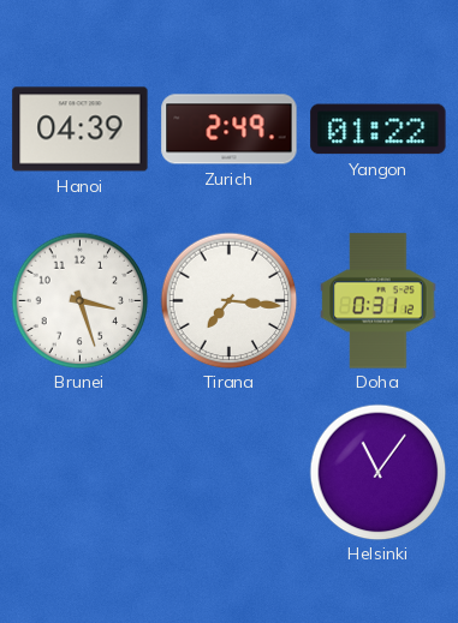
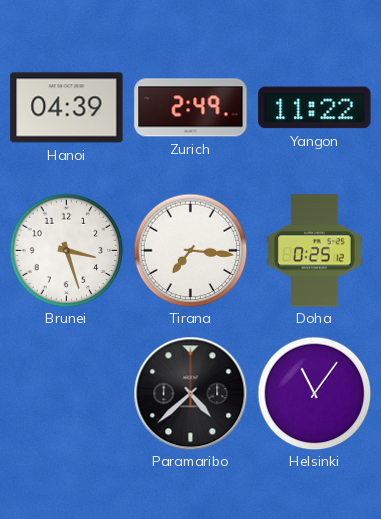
Yangon: 01:22 -> 11:22 (315, 108)
Doha: 0:31 -> 0:25 (315, 251)
Paramaribo: none -> 4:38 (190, 393)
